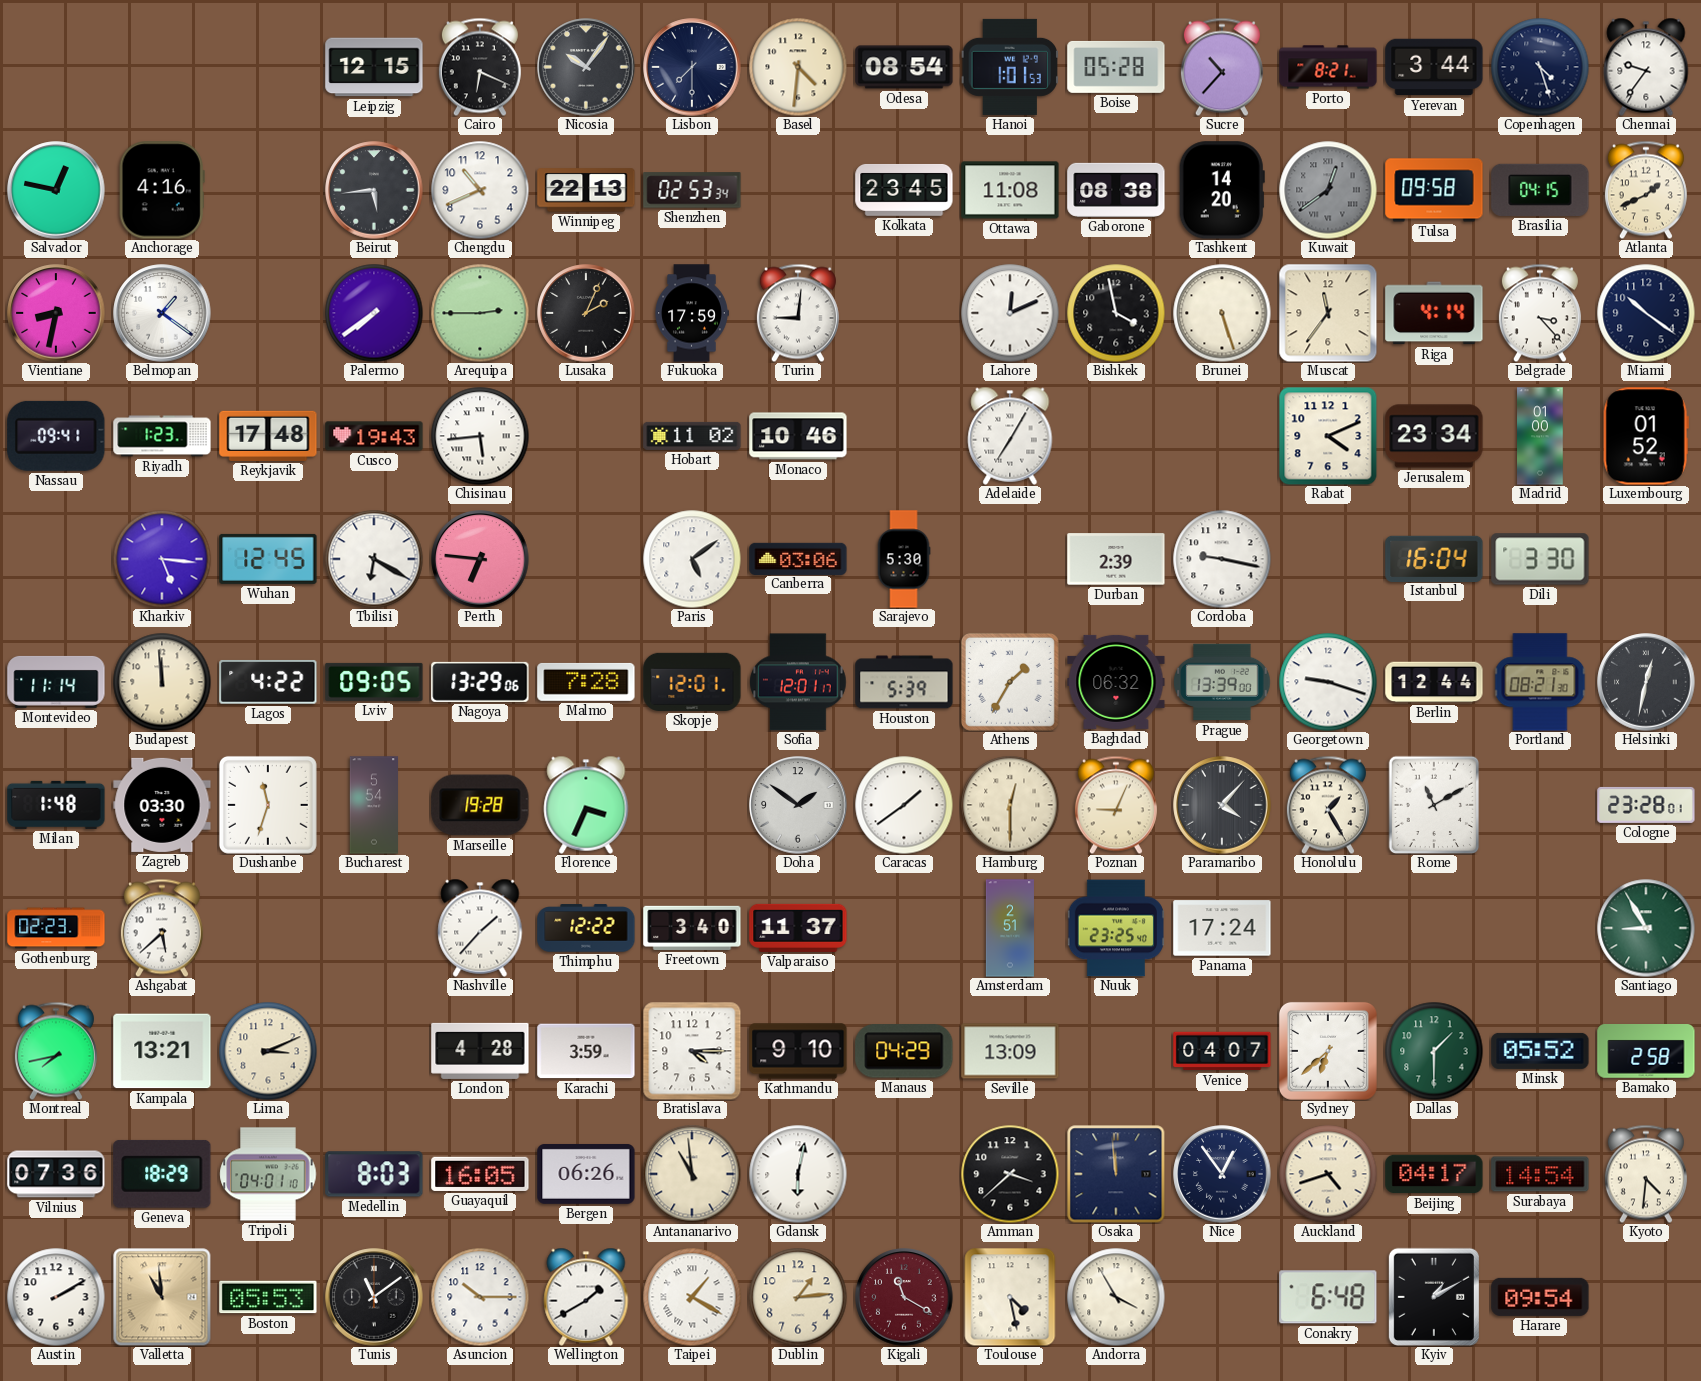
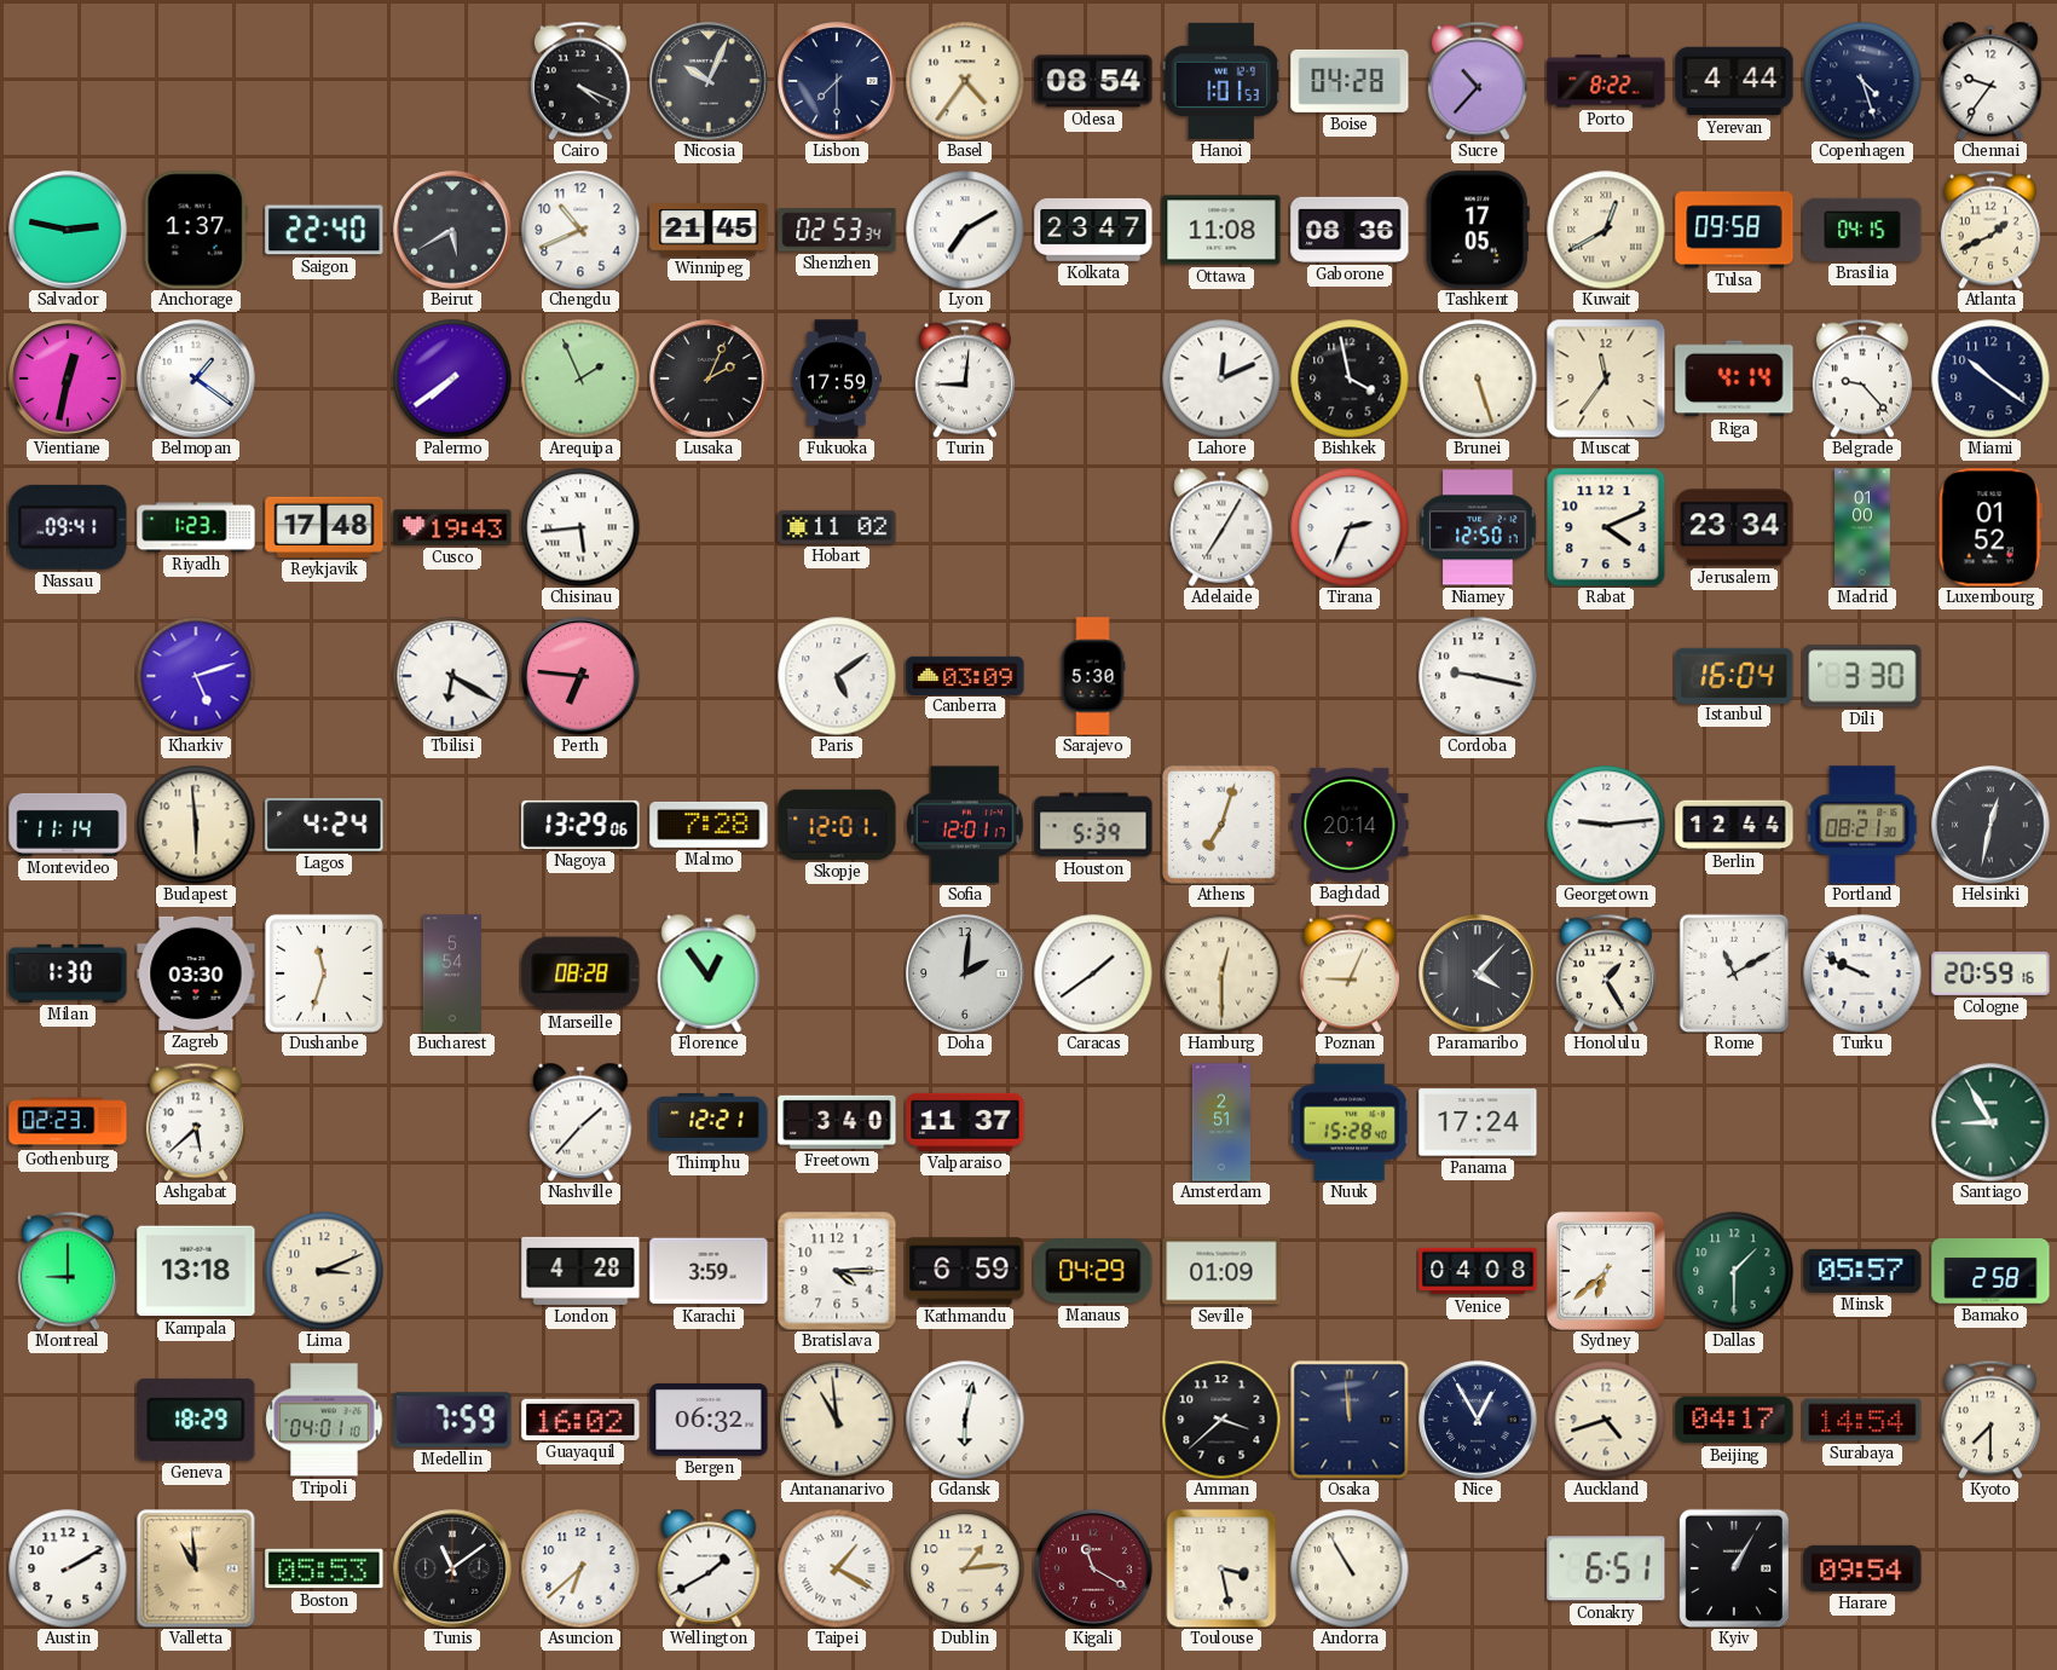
Leipzig: 12:15 -> none (374, 67)
Cairo: 6:19 -> 4:19 (580, 81)
Nicosia: 10:06 -> 10:04 (709, 81)
Basel: 4:31 -> 4:36 (965, 81)
Boise: 05:28 -> 04:28 (1350, 81)
Porto: 8:21 -> 8:22 (1606, 81)
Yerevan: 3:44 -> 4:44 (1734, 81)
Salvador: 12:47 -> 2:47 (68, 230)
Anchorage: 4:16 -> 1:37 (196, 230)
Saigon: none -> 22:40 (324, 230)
Beirut: 5:44 -> 5:40 (452, 230)
Winnipeg: 22:13 -> 21:45 (709, 230)
Lyon: none -> 7:10 (965, 230)
Kolkata: 23:45 -> 23:47 (1093, 230)
Gaborone: 08:38 -> 08:36 (1350, 230)
Tashkent: 14:20 -> 17:05 (1478, 230)
Kuwait: 12:39 -> 12:40 (1606, 230)
Kuwait dial: grey -> cream (1606, 230)
Vientiane: 8:32 -> 12:32 (68, 379)
Arequipa: 2:45 -> 1:56 (580, 379)
Belgrade: 3:23 -> 9:23 (1862, 379)
Monaco: 10:46 -> none (798, 436)
Tirana: none -> 2:34 (1350, 527)
Niamey: none -> 12:50 (1478, 527)
Kharkiv: 5:16 -> 5:12 (196, 676)
Wuhan: 12:45 -> none (268, 559)
Canberra: 03:06 -> 03:09 (965, 675)
Durban: 2:39 -> none (1116, 559)
Budapest: 11:59 -> 5:59 (196, 825)
Lagos: 4:22 -> 4:24 (324, 825)
Lviv: 09:05 -> none (374, 682)
Athens: 1:35 -> 7:03 (1221, 825)
Baghdad: 06:32 -> 20:14 (1350, 825)
Prague: 13:39 -> none (1222, 682)
Georgetown: 9:18 -> 9:14 (1606, 825)
Milan: 1:48 -> 1:30 (68, 973)
Marseille: 19:28 -> 08:28 (580, 973)
Florence: 3:34 -> 12:54 (709, 973)
Doha: 1:51 -> 2:01 (965, 973)
Turku: none -> 9:49 (1862, 973)
Cologne: 23:28 -> 20:59 (1990, 973)
Thimphu: 12:22 -> 12:21 (709, 1122)
Nuuk: 23:25 -> 15:28 (1350, 1122)
Montreal: 7:43 -> 9:00 (68, 1271)
Kampala: 13:21 -> 13:18 (196, 1271)
Kathmandu: 9:10 -> 6:59 (965, 1271)
Seville: 13:09 -> 01:09 (1221, 1271)
Venice: 04:07 -> 04:08 (1478, 1271)
Minsk: 05:52 -> 05:57 (1862, 1271)
Vilnius: 07:36 -> none (56, 1174)
Medellin: 8:03 -> 7:59 (452, 1420)
Guayaquil: 16:05 -> 16:02 (580, 1420)
Bergen: 06:26 -> 06:32 (709, 1420)
Nice: 12:54 -> 12:55 (1478, 1420)
Kyoto: 4:31 -> 7:30 (1990, 1420)
Asuncion: 10:15 -> 6:38 (580, 1568)
Toulouse: 4:28 -> 3:28 (1221, 1568)
Andorra: 3:55 -> 10:55 (1350, 1568)
Conakry: 6:48 -> 6:51 (1606, 1568)
Kyiv: 1:10 -> 1:05 (1734, 1568)
